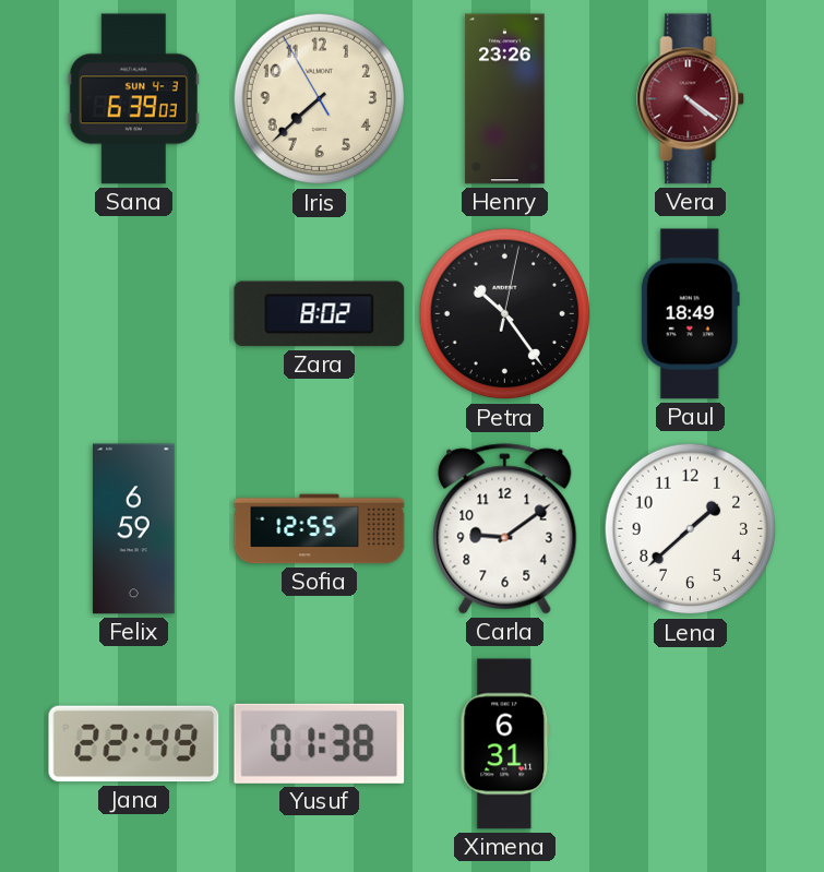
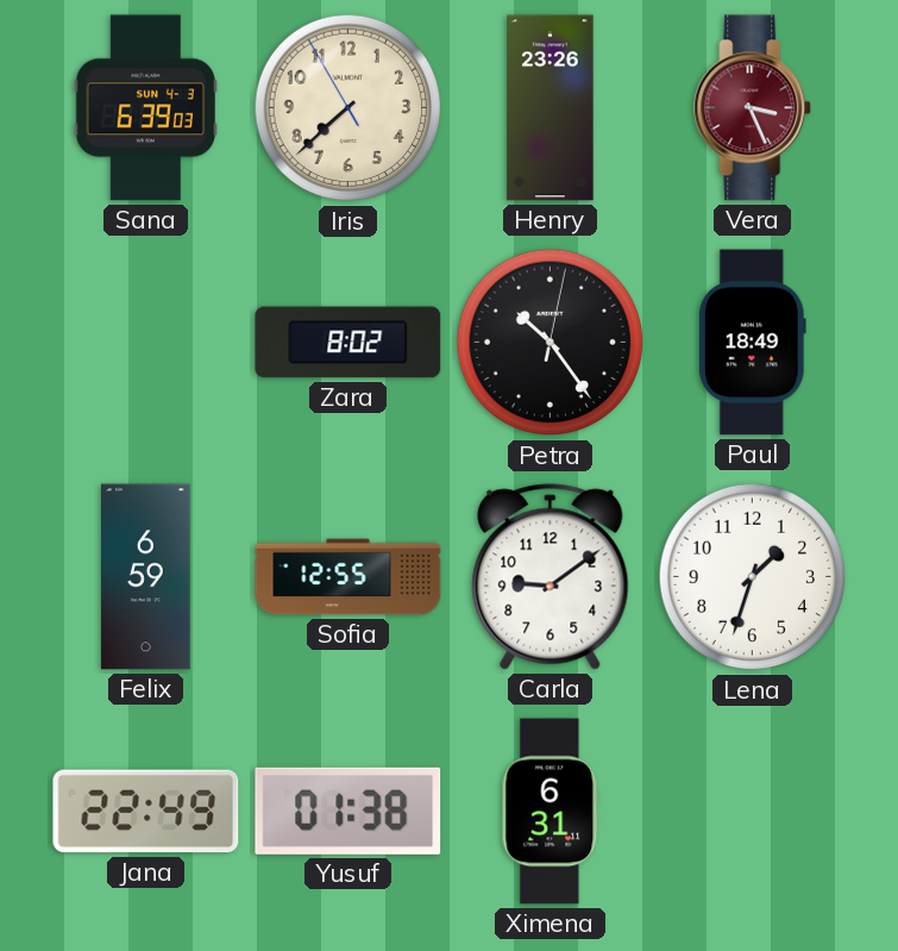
Vera: 4:21 -> 3:26 (753, 108)
Lena: 1:38 -> 1:33 (753, 577)
